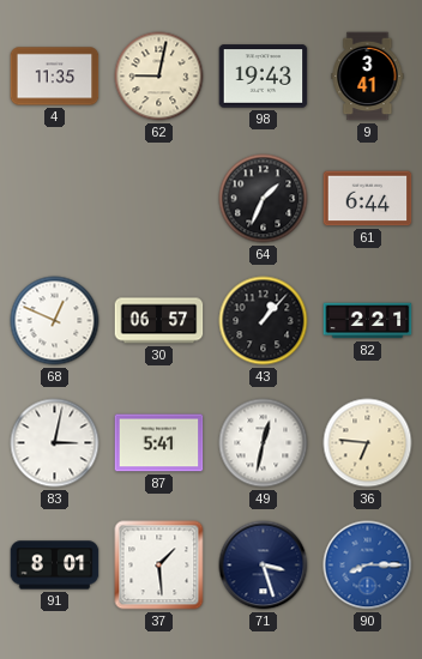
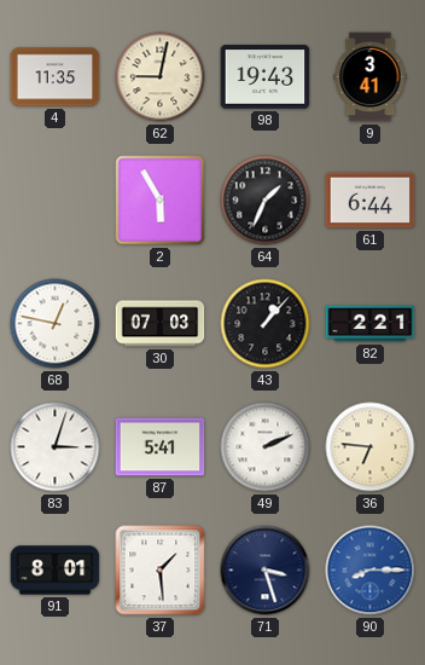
2: none -> 5:55 (161, 201)
68: 12:49 -> 12:47 (56, 324)
30: 06:57 -> 07:03 (161, 324)
83: 3:02 -> 3:03 (56, 447)
49: 12:32 -> 2:11 (266, 447)
